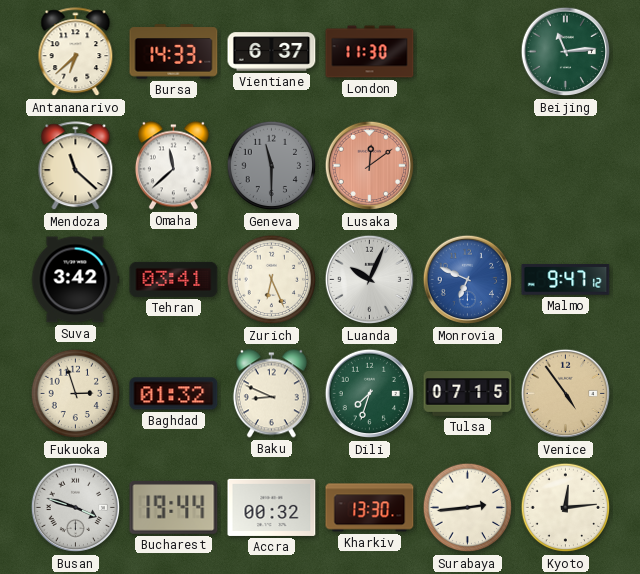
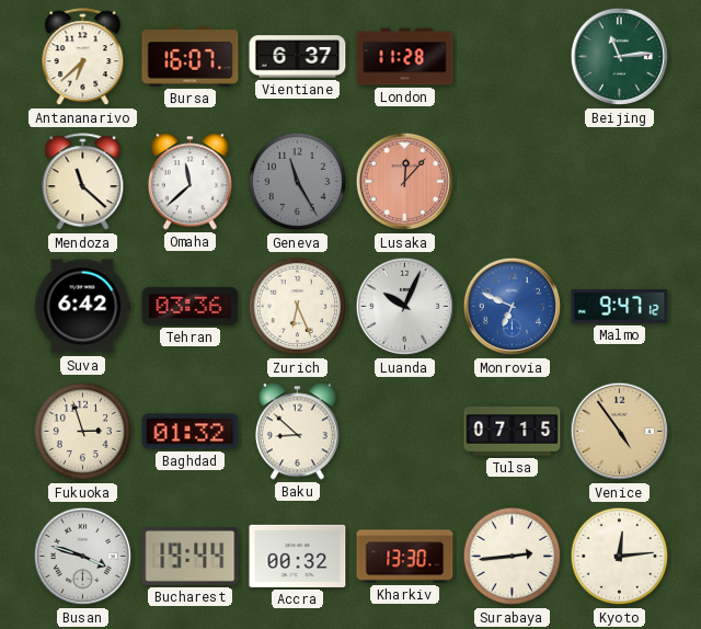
Bursa: 14:33 -> 16:07 (191, 57)
London: 11:30 -> 11:28 (405, 57)
Geneva: 11:30 -> 11:25 (298, 182)
Lusaka: 12:09 -> 12:07 (405, 182)
Suva: 3:42 -> 6:42 (82, 307)
Tehran: 03:41 -> 03:36 (191, 306)
Baku: 8:49 -> 8:52 (297, 432)
Dili: 7:33 -> none (370, 394)
